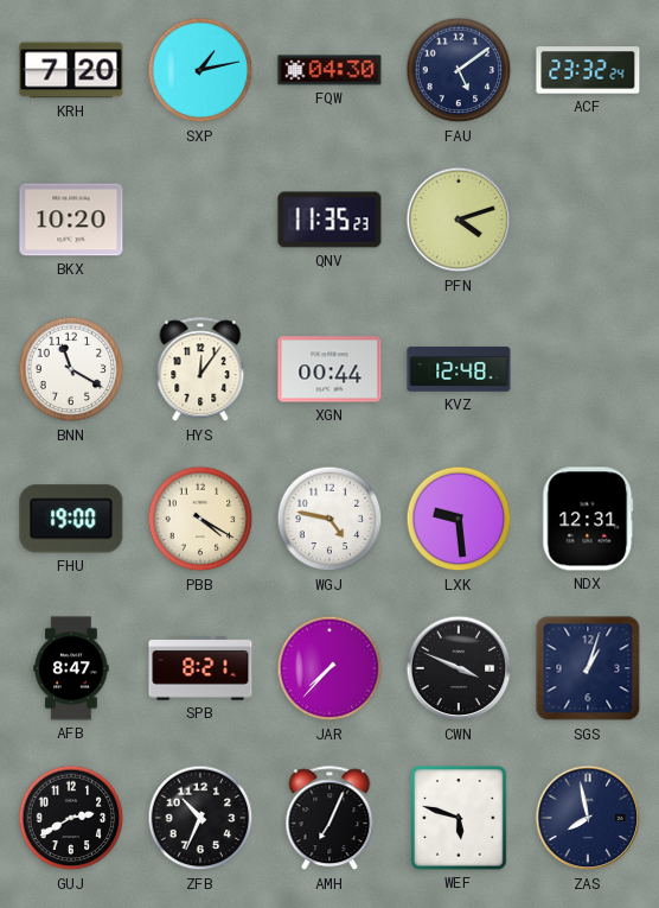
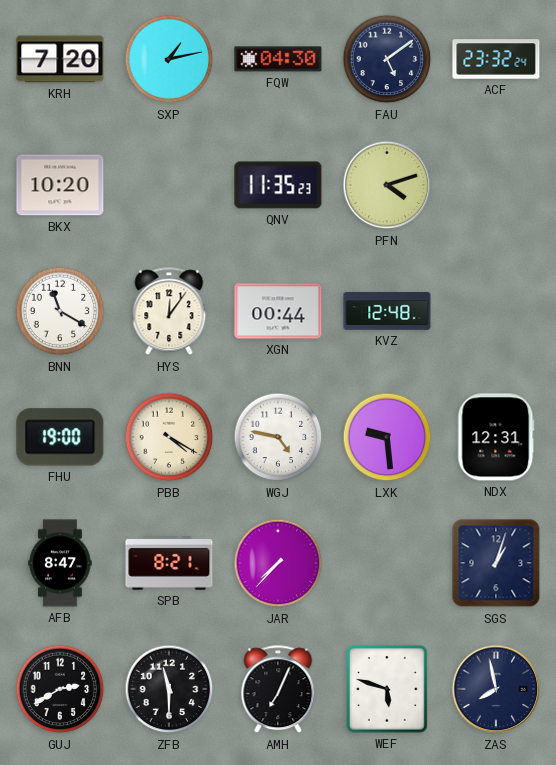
CWN: 3:49 -> none (459, 668)
ZFB: 10:34 -> 11:30 (169, 689)
